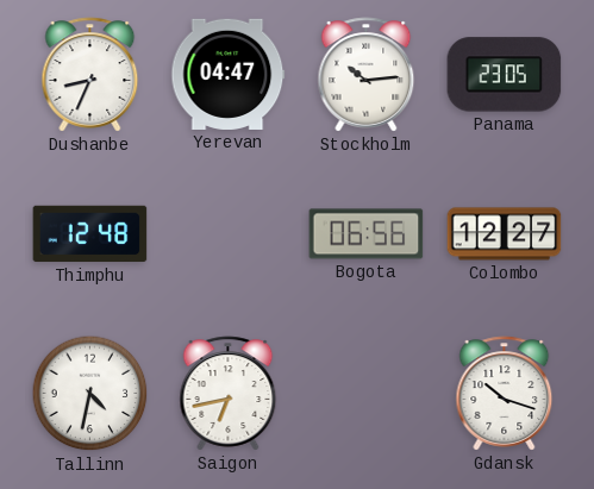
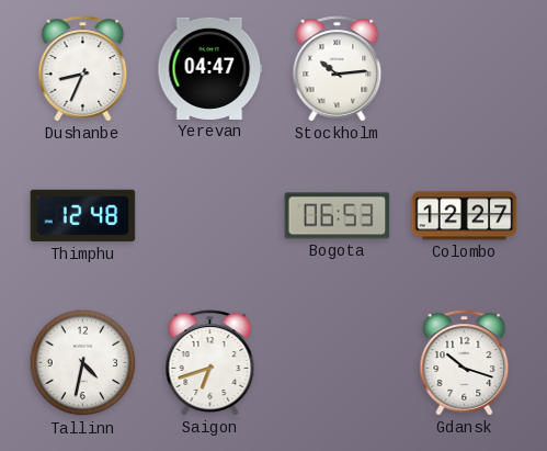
Panama: 23:05 -> none (505, 75)
Bogota: 06:56 -> 06:53 (338, 216)
Saigon: 6:43 -> 6:42 (210, 363)
